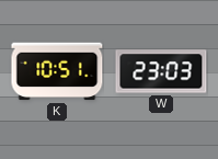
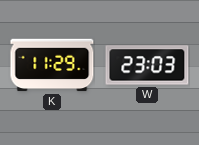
K: 10:51 -> 11:29 (52, 65)
